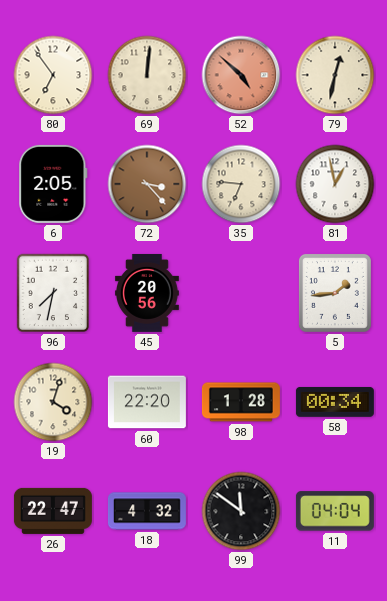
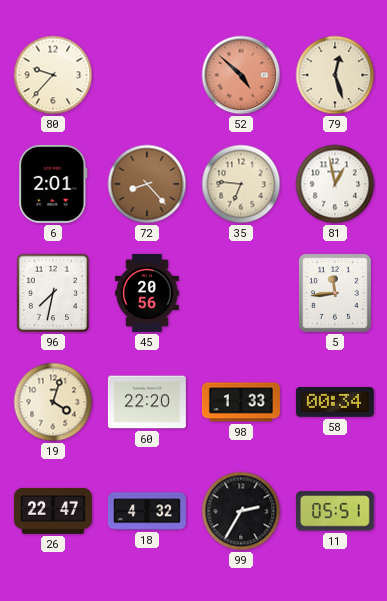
80: 6:54 -> 9:37 (53, 75)
69: 12:01 -> none (147, 75)
79: 12:32 -> 12:27 (335, 75)
6: 2:05 -> 2:01 (53, 184)
72: 3:23 -> 8:23 (147, 184)
5: 1:44 -> 11:44 (335, 293)
98: 1:28 -> 1:33 (241, 402)
99: 11:51 -> 2:35 (241, 511)
11: 04:04 -> 05:51 (335, 511)
